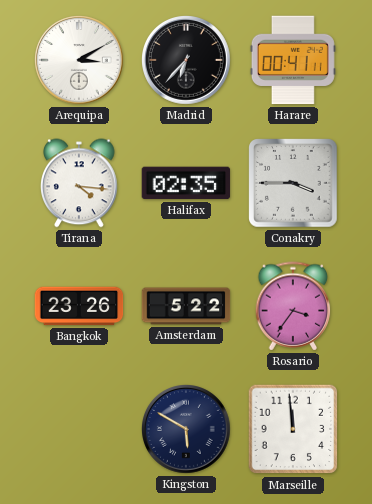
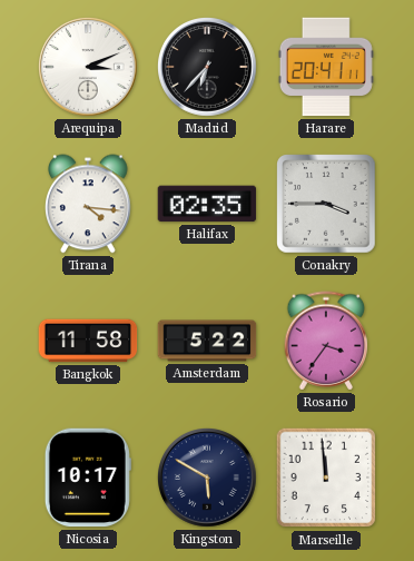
Arequipa: 3:10 -> 3:11 (89, 68)
Harare: 00:41 -> 20:41 (326, 67)
Bangkok: 23:26 -> 11:58 (88, 341)
Nicosia: none -> 10:17 (88, 478)
